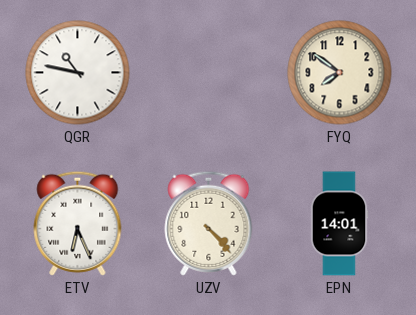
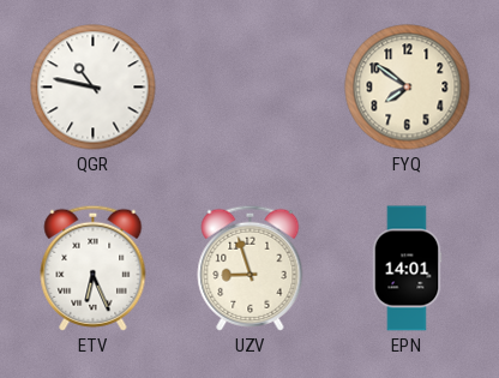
UZV: 4:23 -> 8:57 (251, 268)
